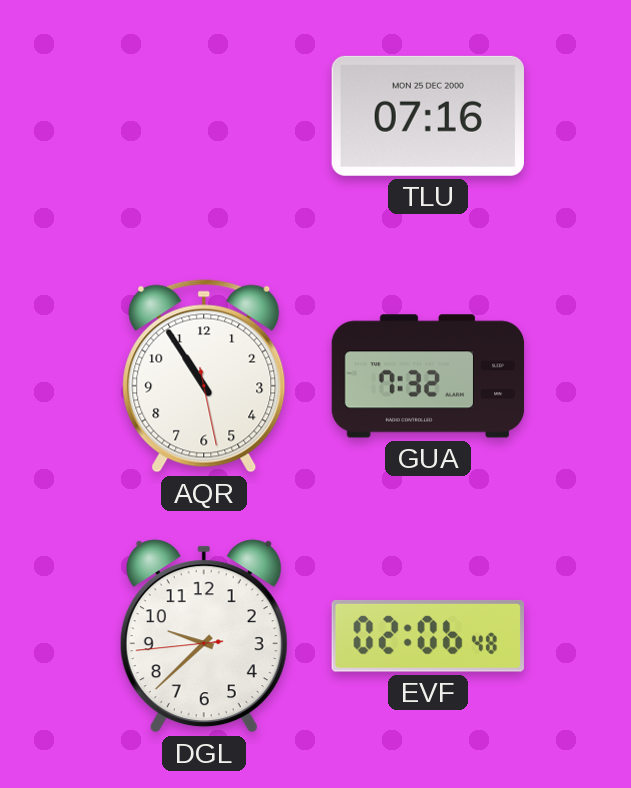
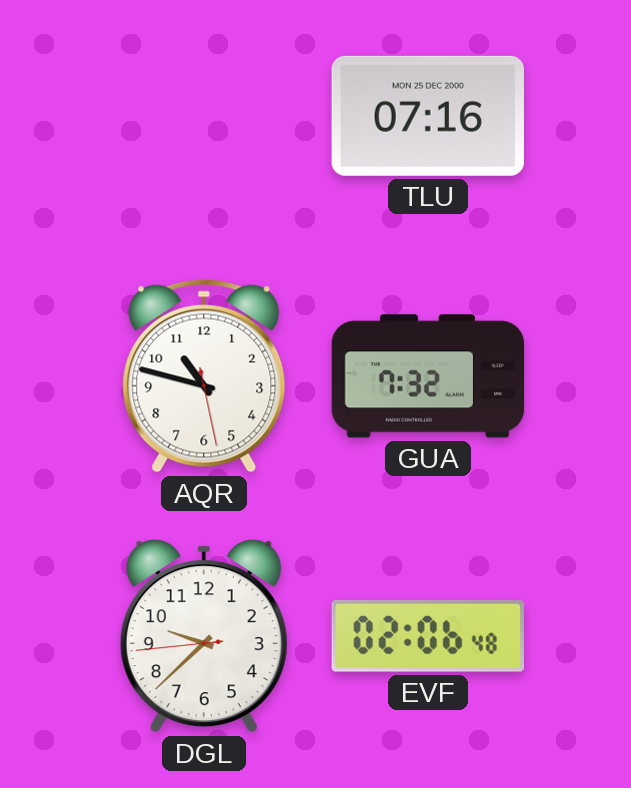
AQR: 10:54 -> 10:47 (204, 376)
